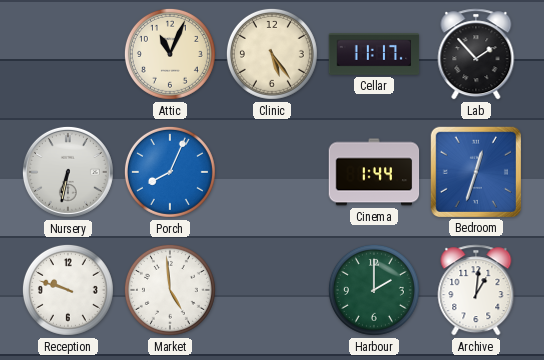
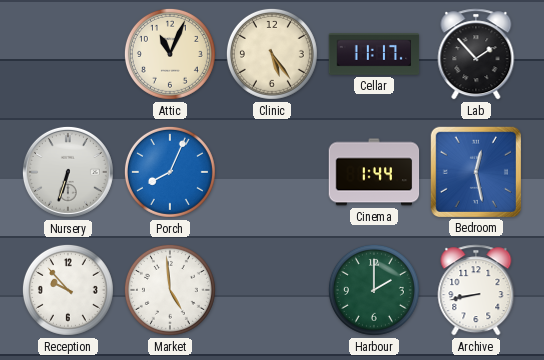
Nursery: 6:32 -> 6:33 (68, 172)
Bedroom: 12:33 -> 12:28 (475, 171)
Reception: 9:48 -> 9:53 (68, 290)
Archive: 1:01 -> 8:43 (476, 290)
